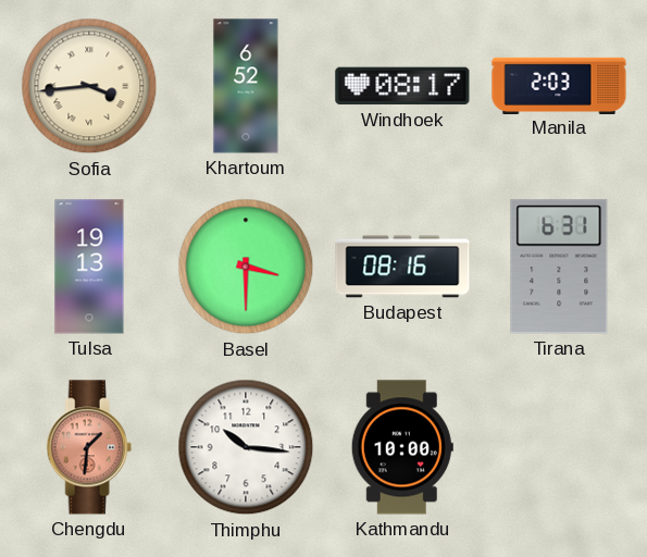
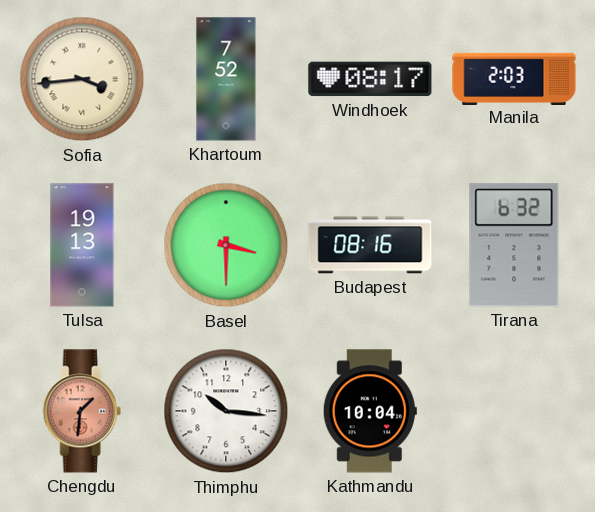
Khartoum: 6:52 -> 7:52 (226, 79)
Tirana: 6:31 -> 6:32 (514, 245)
Kathmandu: 10:00 -> 10:04 (370, 411)
